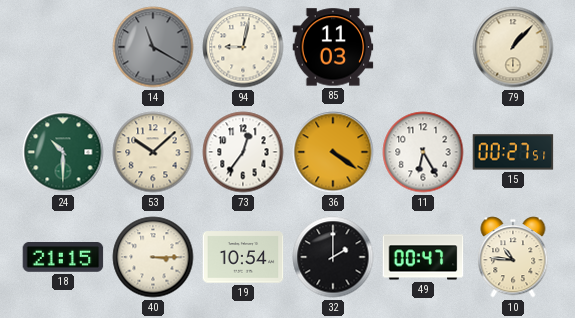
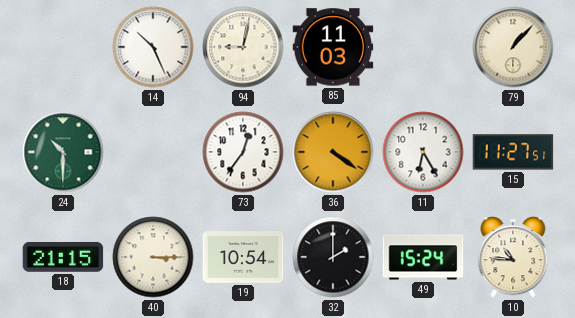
14: 11:20 -> 10:26 (153, 47)
14 dial: grey -> white (153, 47)
53: 10:08 -> none (153, 152)
15: 00:27 -> 11:27 (513, 152)
49: 00:47 -> 15:24 (423, 257)
